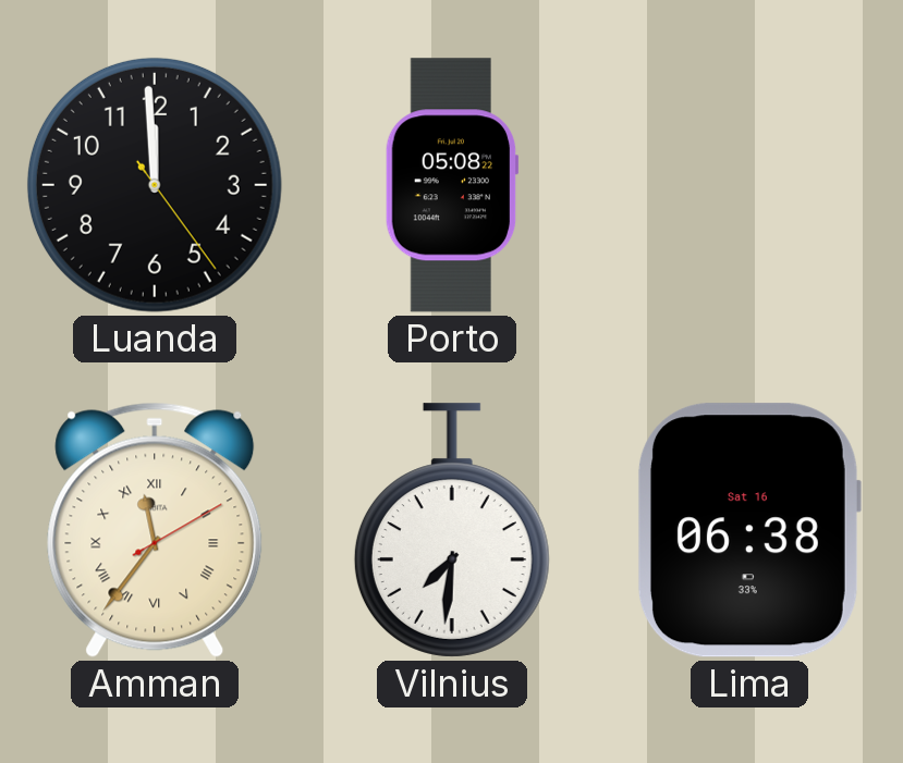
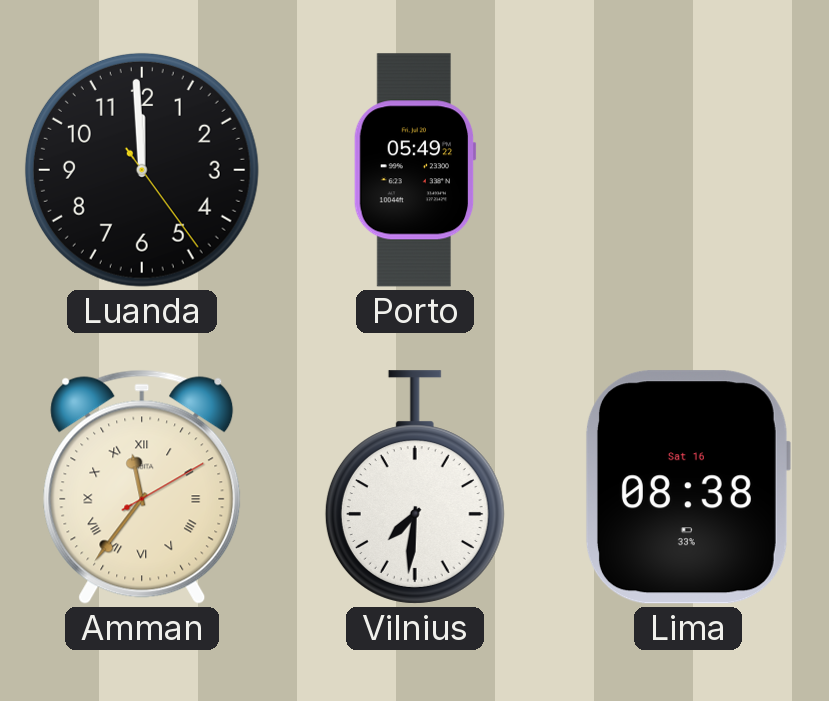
Porto: 05:08 -> 05:49 (415, 170)
Lima: 06:38 -> 08:38 (687, 487)
